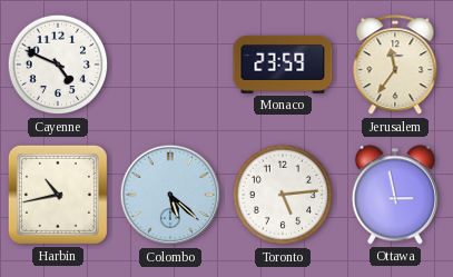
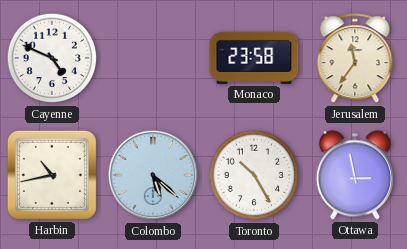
Monaco: 23:59 -> 23:58 (254, 58)
Toronto: 5:14 -> 10:25 (254, 175)
